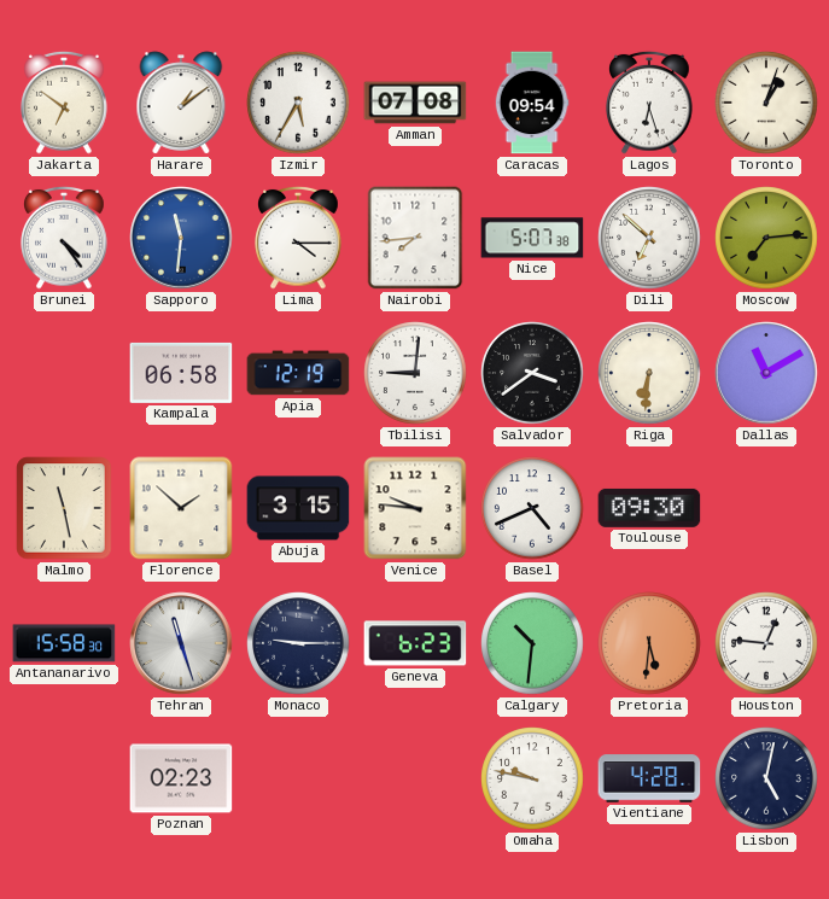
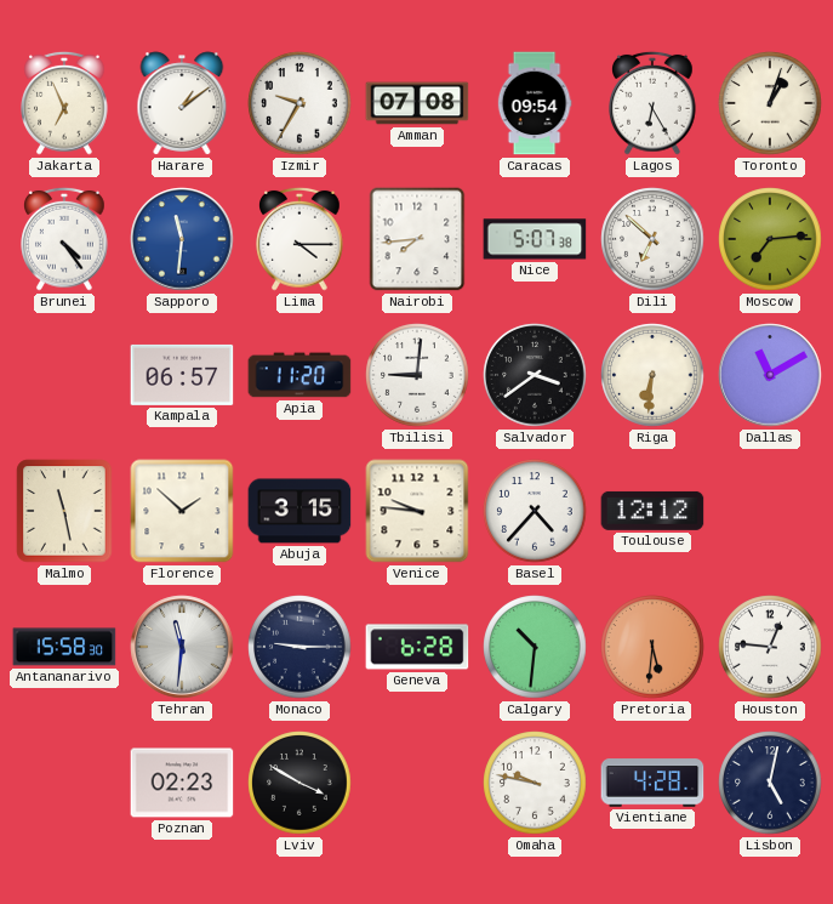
Jakarta: 6:51 -> 6:56 (64, 103)
Izmir: 5:35 -> 9:35 (299, 103)
Lagos: 6:27 -> 6:25 (652, 103)
Kampala: 06:58 -> 06:57 (182, 375)
Apia: 12:19 -> 11:20 (299, 375)
Basel: 4:41 -> 4:37 (535, 511)
Toulouse: 09:30 -> 12:12 (652, 511)
Tehran: 11:27 -> 11:31 (182, 647)
Geneva: 6:23 -> 6:28 (417, 647)
Lviv: none -> 3:50 (299, 783)
